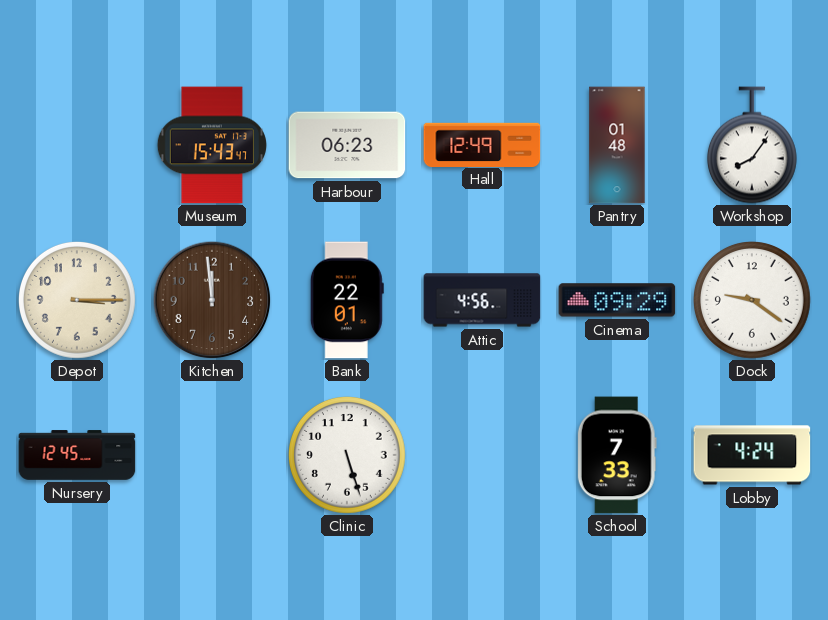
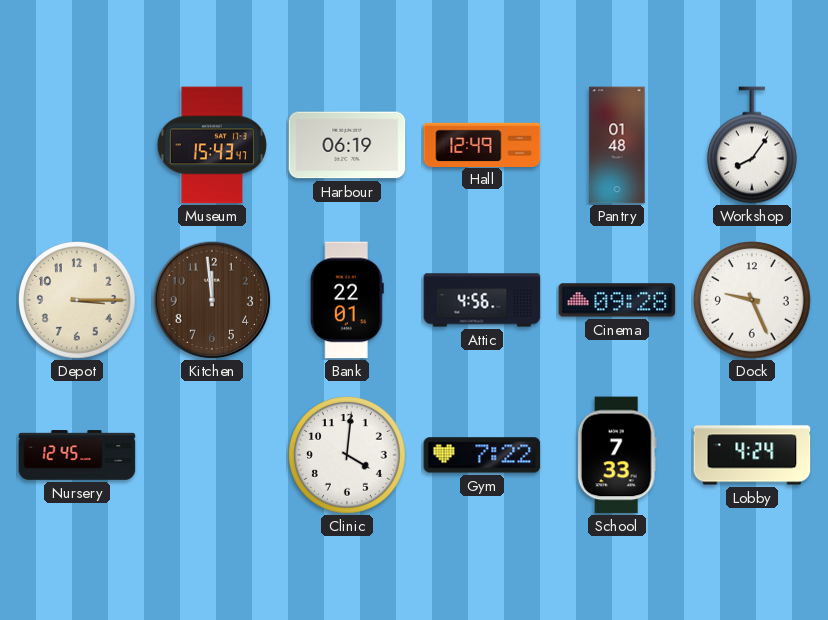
Harbour: 06:23 -> 06:19 (347, 145)
Cinema: 09:29 -> 09:28 (617, 300)
Dock: 9:21 -> 9:26 (753, 301)
Clinic: 5:27 -> 4:01 (348, 456)
Gym: none -> 7:22 (482, 455)
